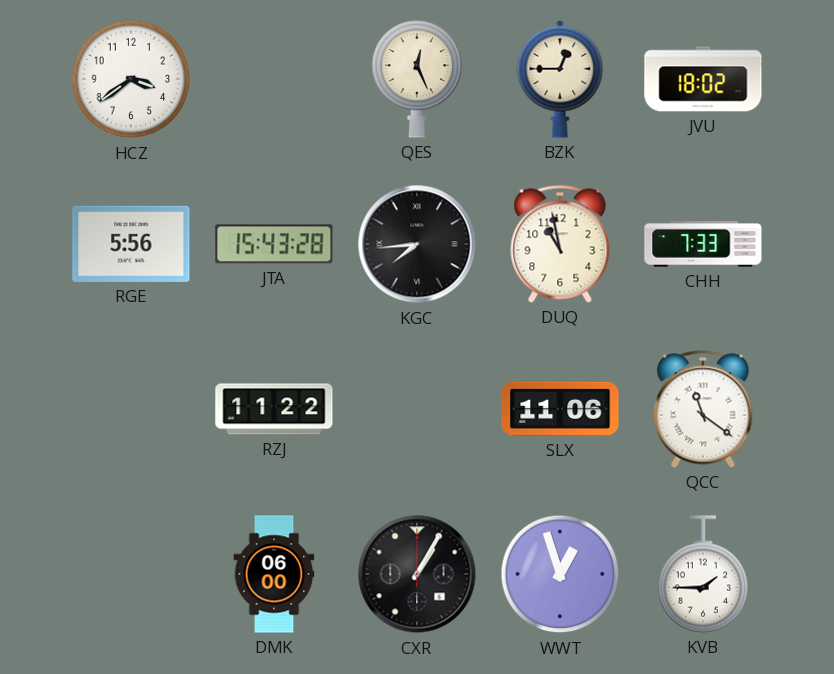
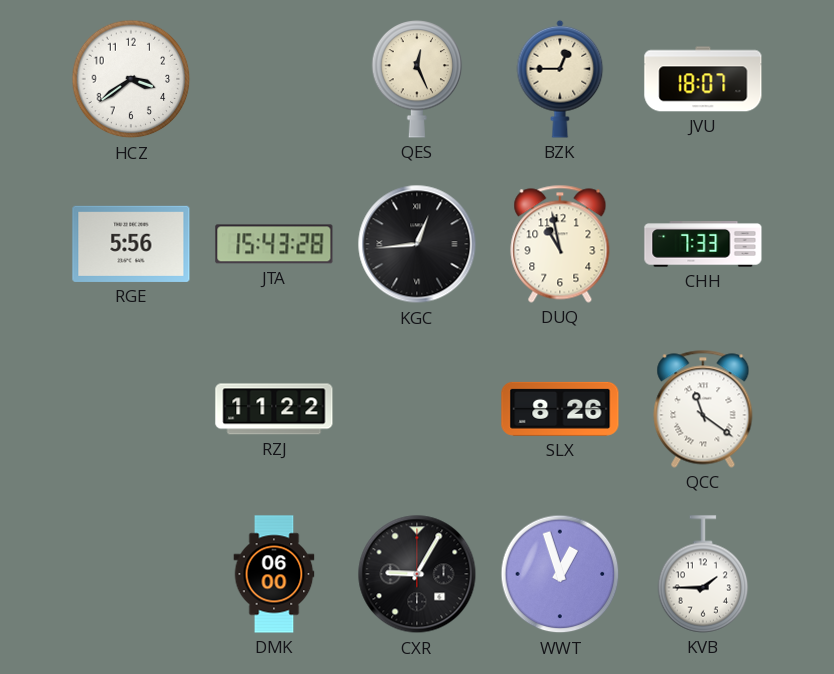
JVU: 18:02 -> 18:07 (703, 79)
KGC: 7:44 -> 12:44 (417, 244)
SLX: 11:06 -> 8:26 (560, 409)
CXR: 1:05 -> 9:05 (417, 574)
